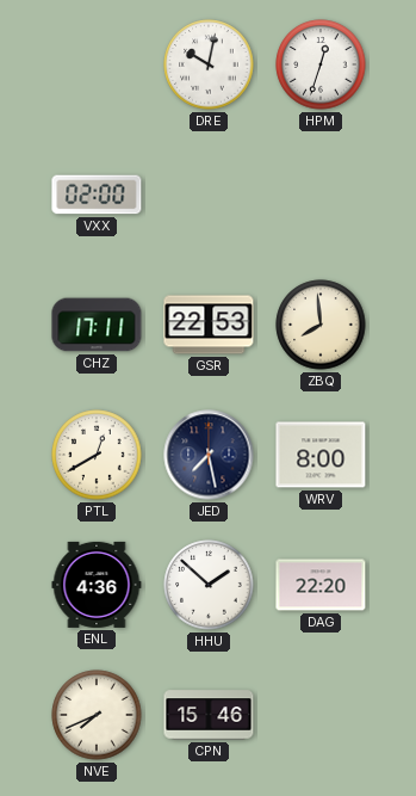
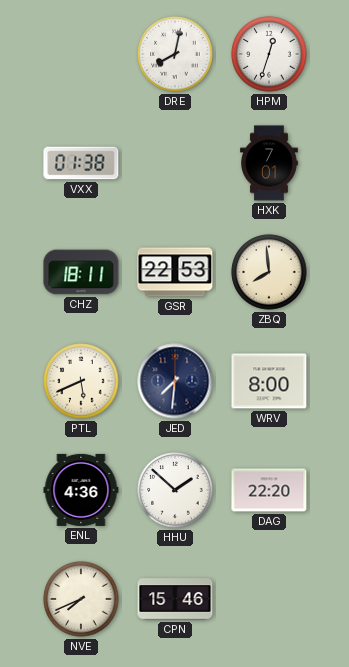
DRE: 10:02 -> 8:02 (175, 54)
VXX: 02:00 -> 01:38 (81, 163)
HXK: none -> 7:01 (270, 163)
CHZ: 17:11 -> 18:11 (81, 272)
PTL: 12:40 -> 5:41 (81, 381)
JED: 7:28 -> 7:31 (175, 381)
